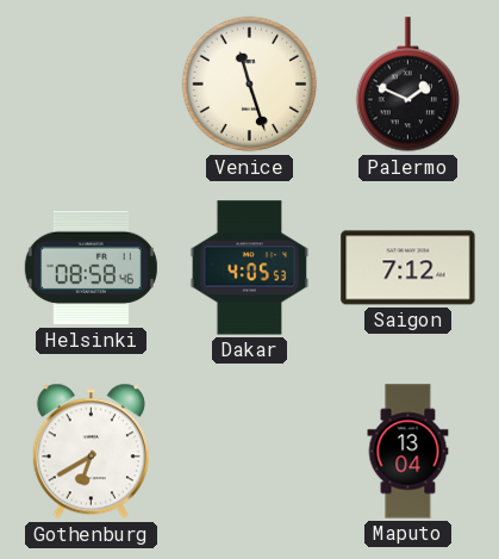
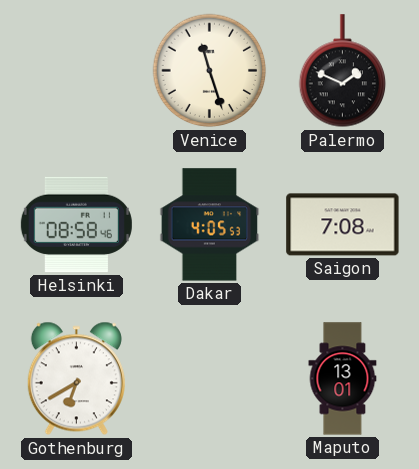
Saigon: 7:12 -> 7:08 (343, 225)
Maputo: 13:04 -> 13:01 (343, 379)
